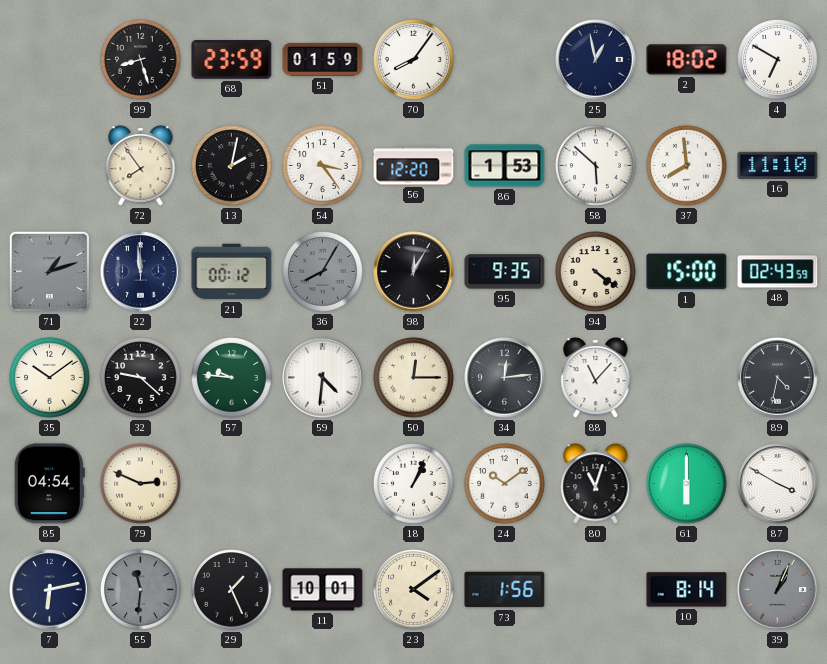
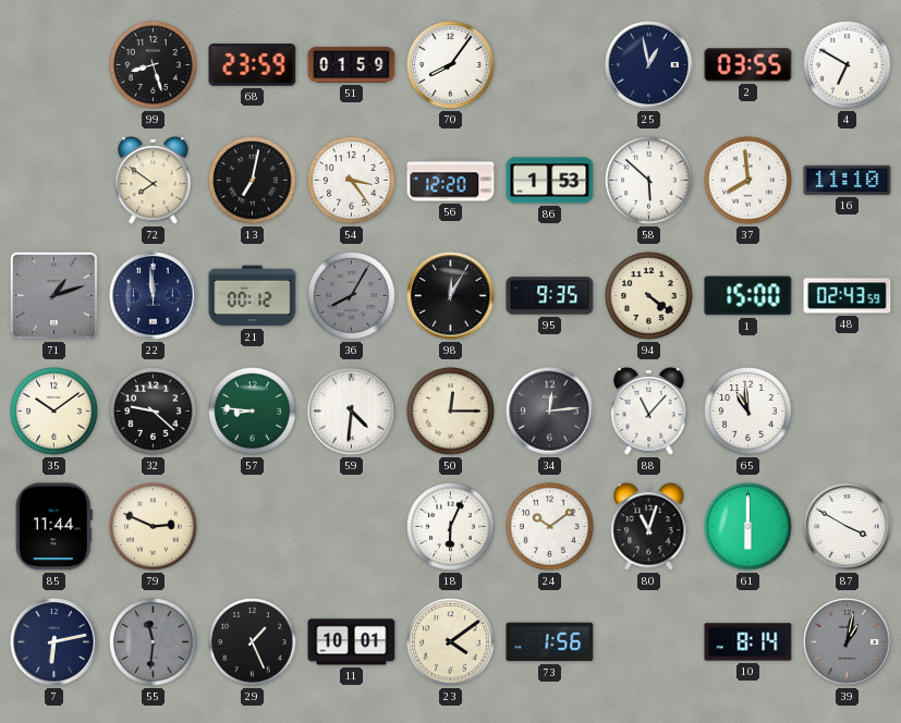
2: 18:02 -> 03:55 (748, 65)
72: 7:54 -> 7:51 (154, 181)
13: 2:02 -> 7:02 (253, 181)
57: 9:46 -> 8:46 (253, 412)
65: none -> 10:59 (748, 412)
89: 4:32 -> none (778, 378)
85: 04:54 -> 11:44 (53, 527)
18: 1:04 -> 6:04 (451, 527)
39: 1:04 -> 1:02 (848, 642)
